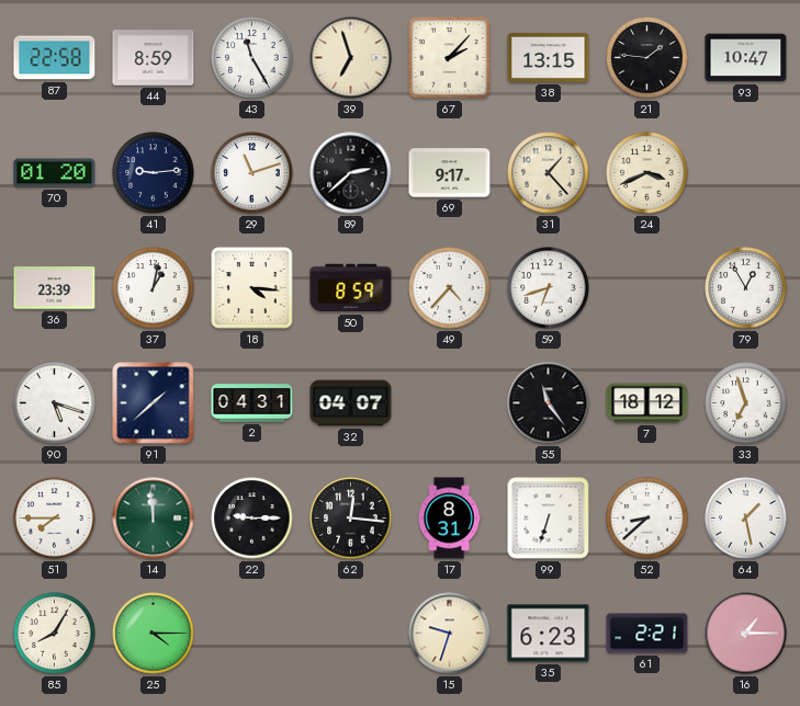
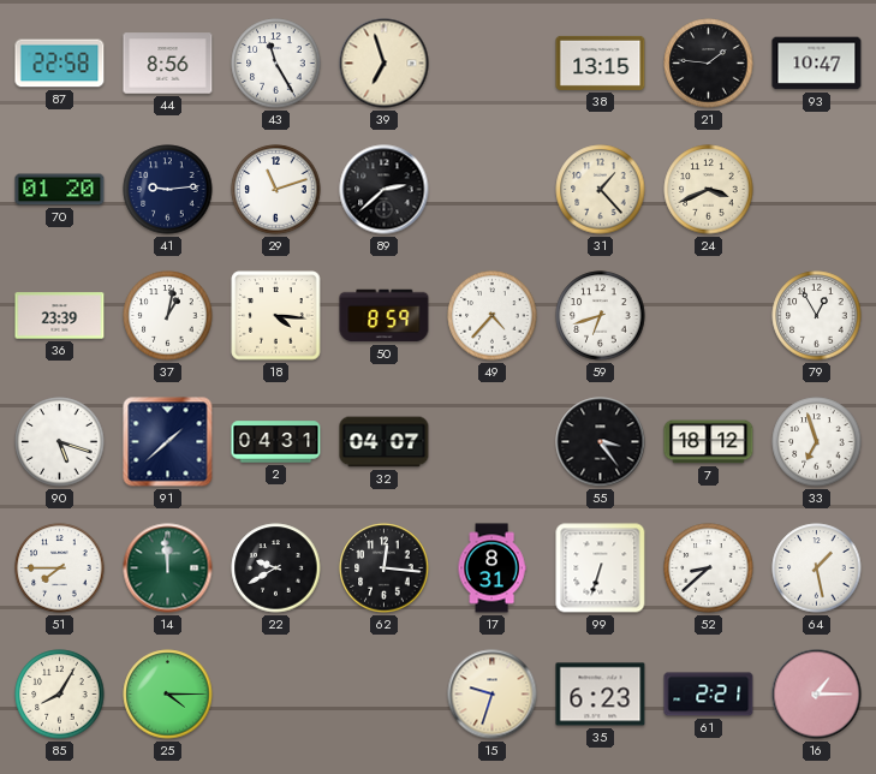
44: 8:59 -> 8:56 (168, 64)
67: 2:07 -> none (450, 58)
69: 9:17 -> none (450, 173)
55: 11:24 -> 3:24 (601, 442)
22: 9:15 -> 9:40 (276, 568)
